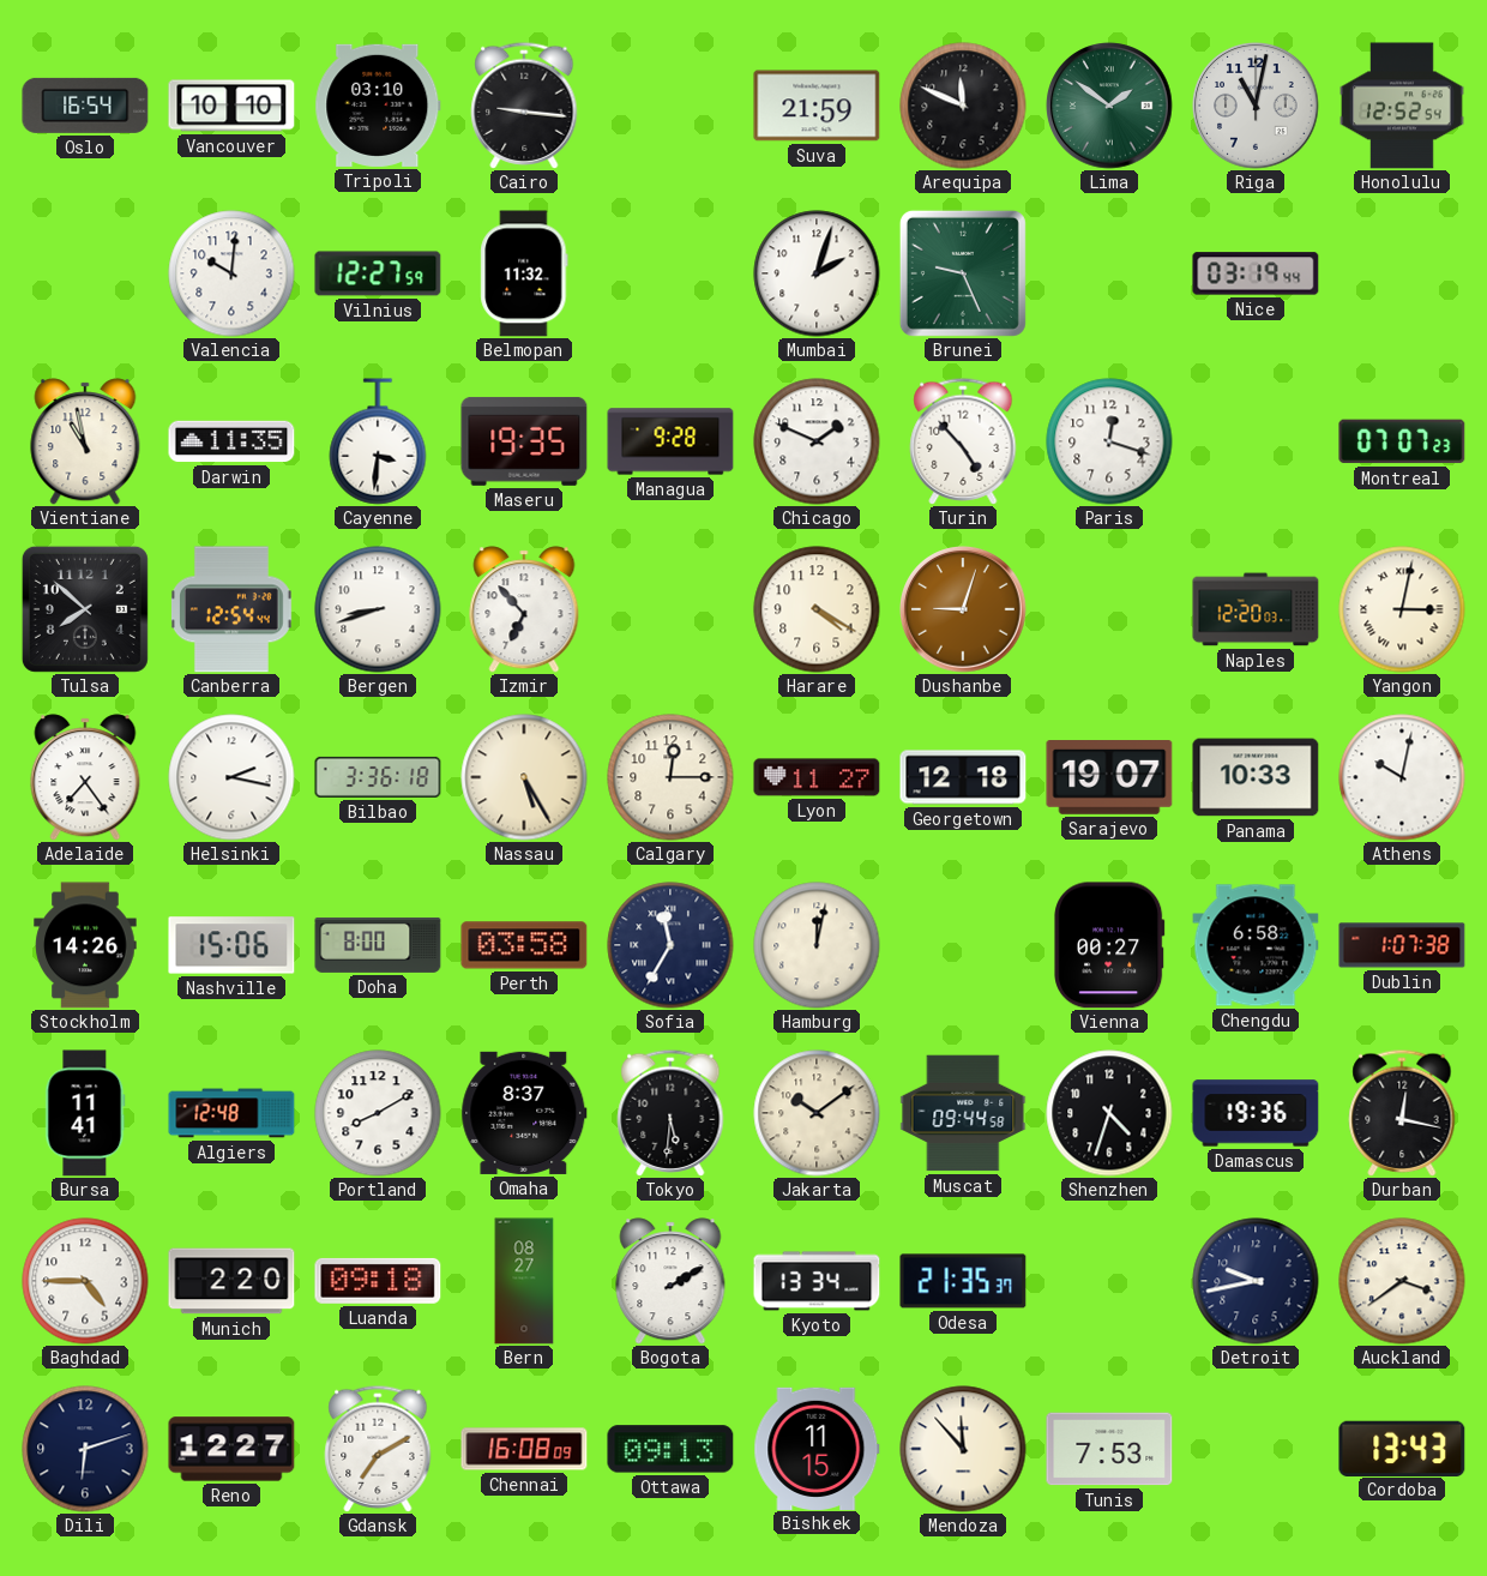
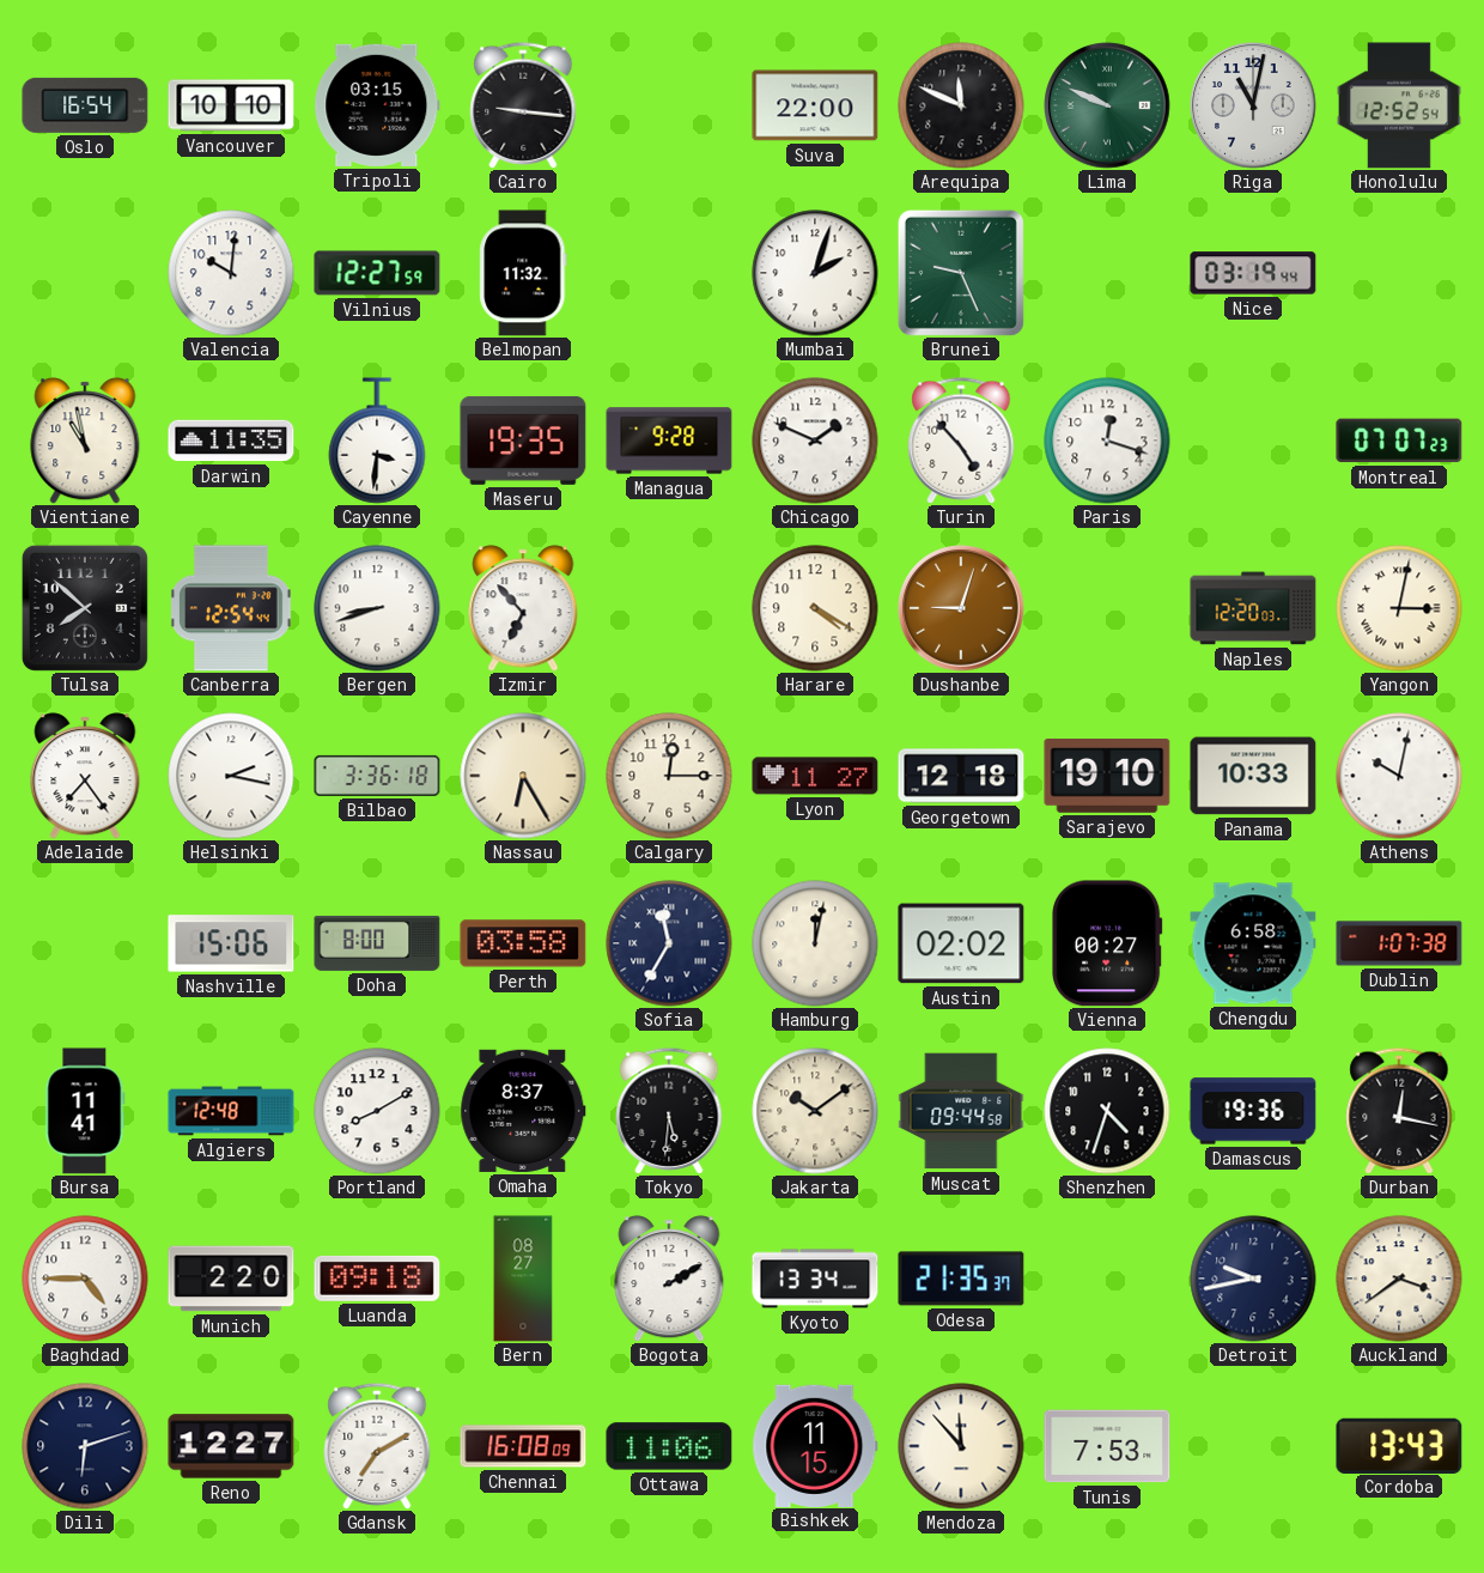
Tripoli: 03:10 -> 03:15 (377, 105)
Suva: 21:59 -> 22:00 (815, 105)
Lima: 1:51 -> 9:49 (1107, 105)
Nassau: 5:25 -> 6:25 (523, 776)
Sarajevo: 19:07 -> 19:10 (1107, 777)
Stockholm: 14:26 -> none (85, 945)
Austin: none -> 02:02 (961, 943)
Ottawa: 09:13 -> 11:06 (669, 1446)
